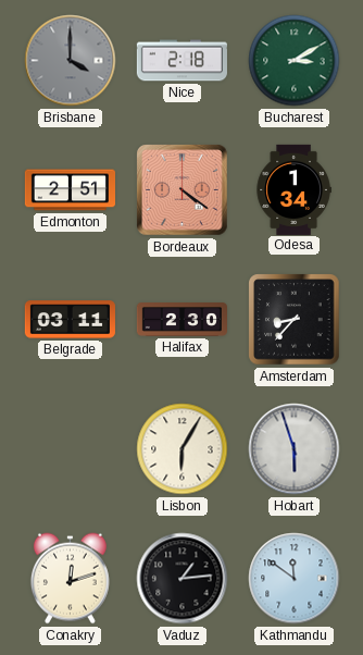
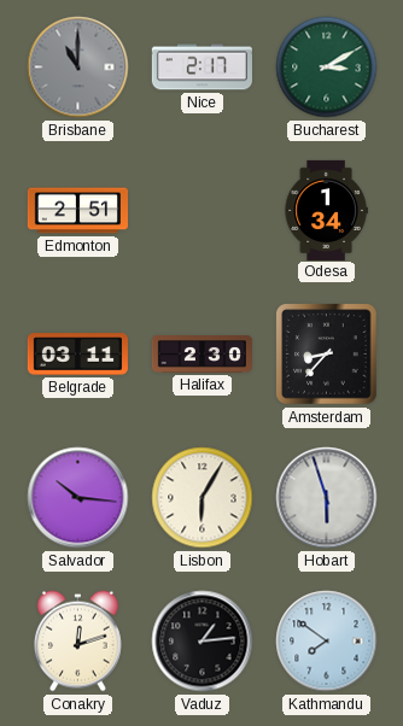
Brisbane: 4:00 -> 11:00 (78, 68)
Nice: 2:18 -> 2:17 (201, 68)
Bordeaux: 4:21 -> none (183, 190)
Salvador: none -> 10:16 (78, 498)
Kathmandu: 11:51 -> 7:51 (327, 642)
